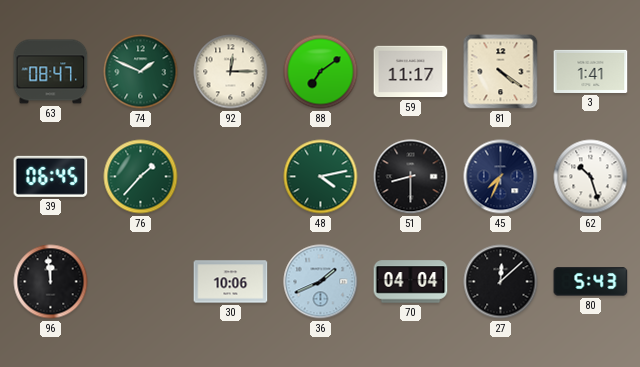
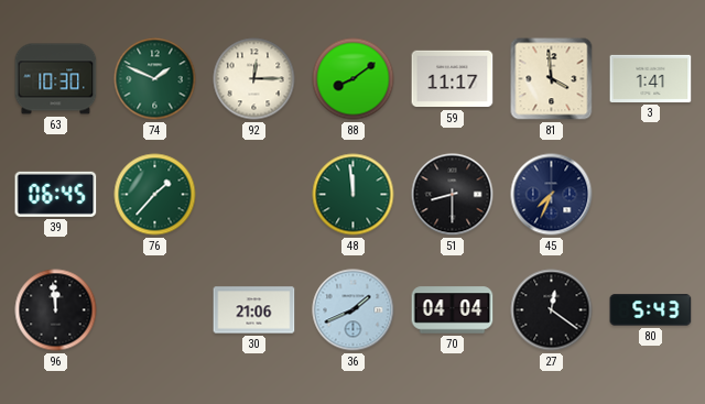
63: 08:47 -> 10:30 (56, 79)
88: 7:09 -> 8:09 (354, 79)
81: 4:21 -> 3:59 (552, 79)
48: 4:13 -> 11:59 (354, 195)
62: 10:27 -> none (591, 177)
30: 10:06 -> 21:06 (254, 310)
27: 12:08 -> 12:21 (552, 310)
